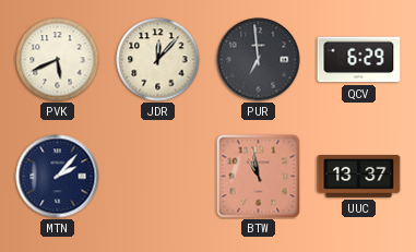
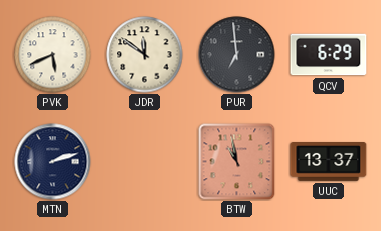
JDR: 12:07 -> 11:51 (145, 55)
MTN: 2:07 -> 2:12 (53, 162)
